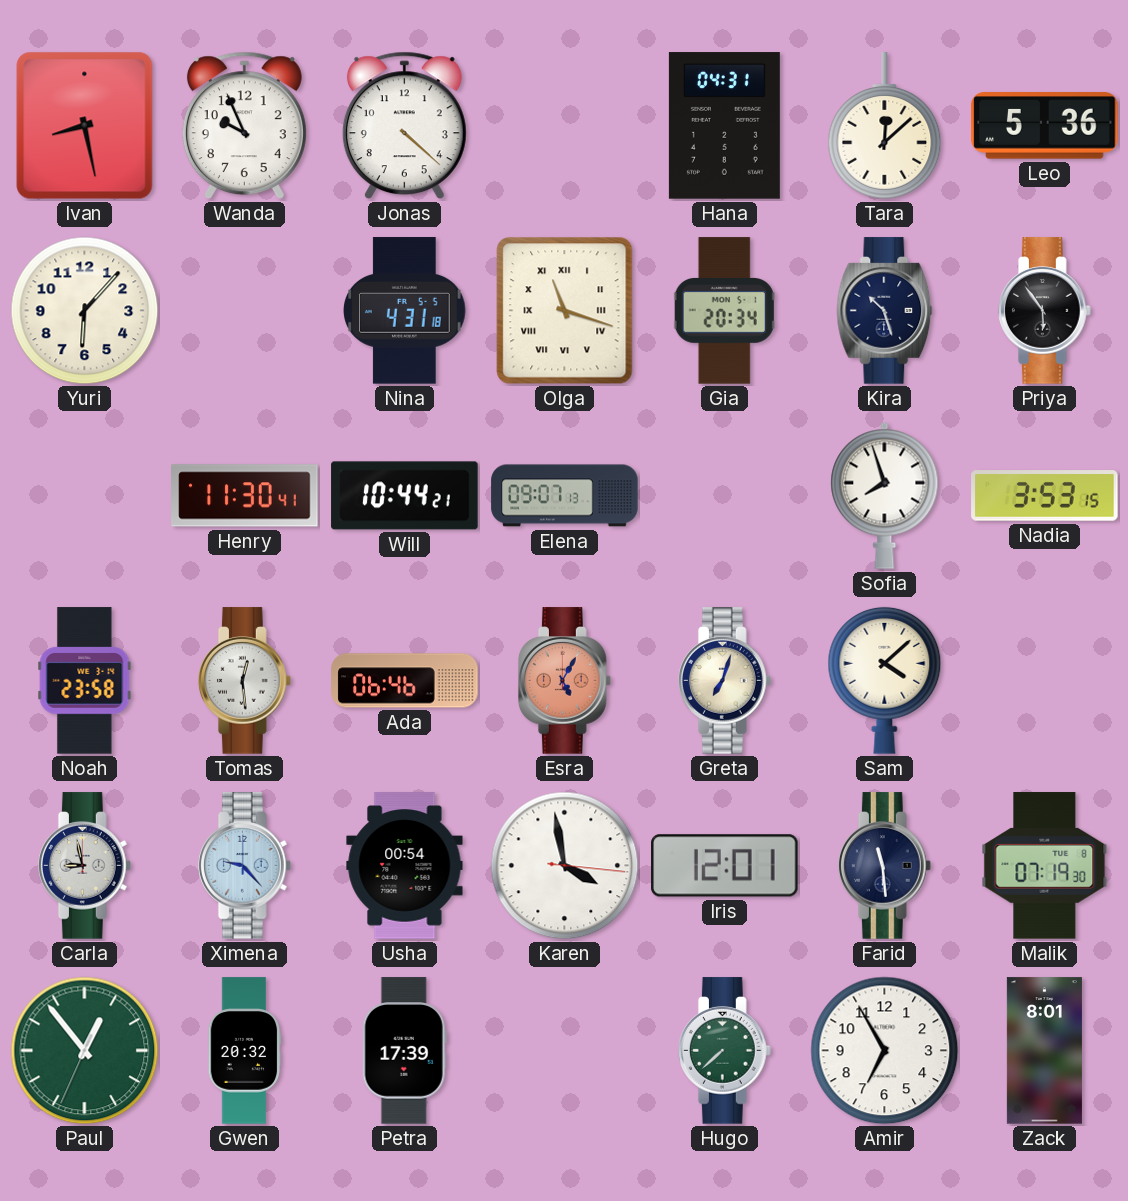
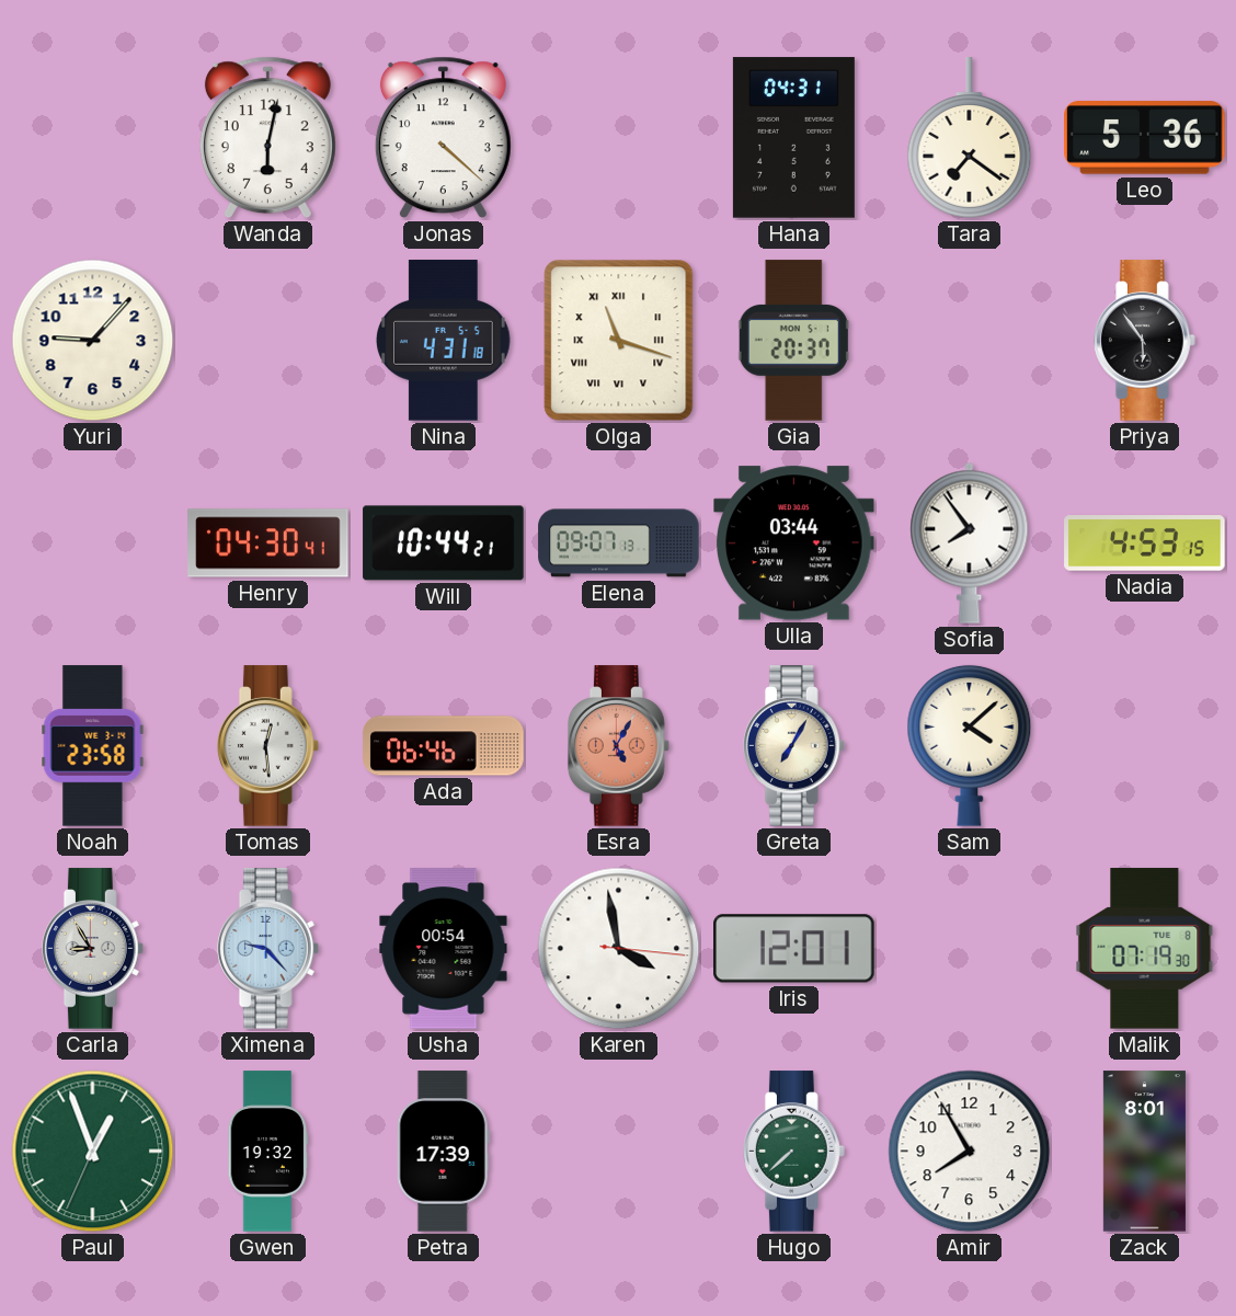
Ivan: 8:28 -> none (85, 126)
Wanda: 9:56 -> 6:02 (267, 138)
Tara: 12:08 -> 7:21 (970, 138)
Yuri: 6:07 -> 9:07 (93, 341)
Gia: 20:34 -> 20:37 (794, 341)
Kira: 10:27 -> none (885, 311)
Henry: 11:30 -> 04:30 (268, 543)
Ulla: none -> 03:44 (794, 543)
Sofia: 7:57 -> 7:54 (970, 542)
Nadia: 3:53 -> 4:53 (1145, 543)
Greta: 7:03 -> 7:05 (793, 746)
Carla: 8:58 -> 8:55 (92, 949)
Farid: 11:29 -> none (884, 866)
Paul: 12:53 -> 12:56 (93, 1152)
Gwen: 20:32 -> 19:32 (268, 1152)
Amir: 6:55 -> 7:55 (970, 1152)
